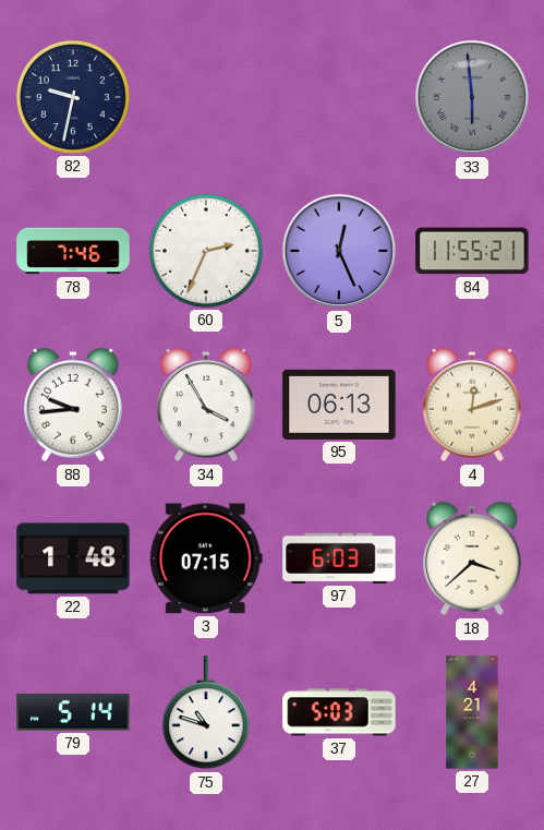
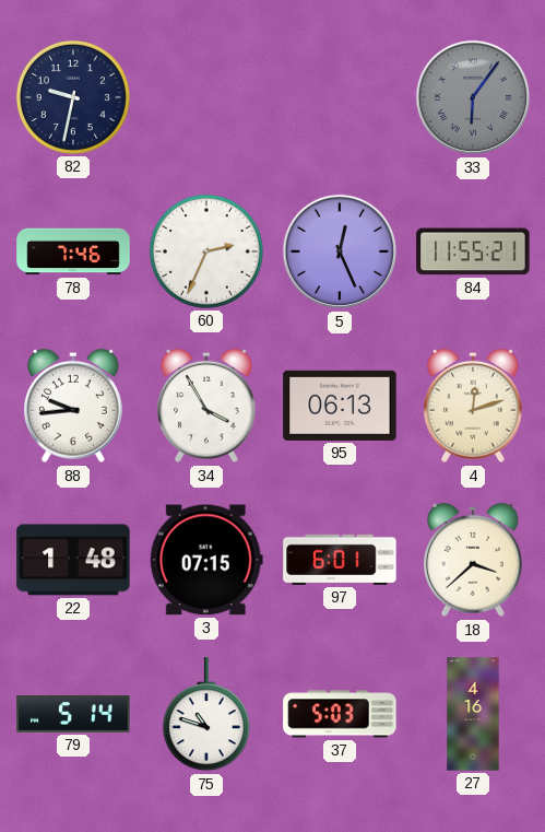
33: 5:59 -> 6:06 (473, 97)
97: 6:03 -> 6:01 (340, 560)
27: 4:21 -> 4:16 (473, 714)
